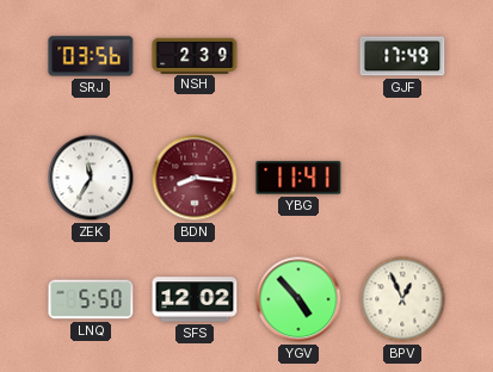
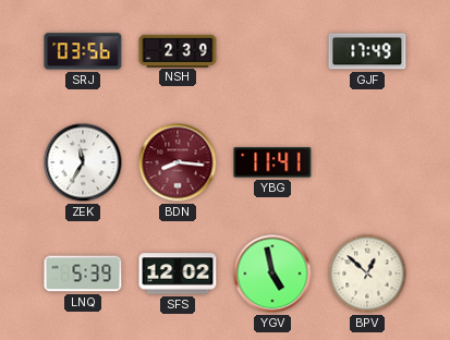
LNQ: 5:50 -> 5:39 (83, 274)
YGV: 4:53 -> 4:58 (272, 274)
BPV: 12:56 -> 12:52 (367, 274)
